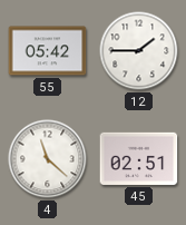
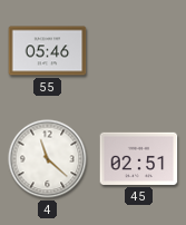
55: 05:42 -> 05:46 (48, 51)
12: 1:45 -> none (139, 51)
